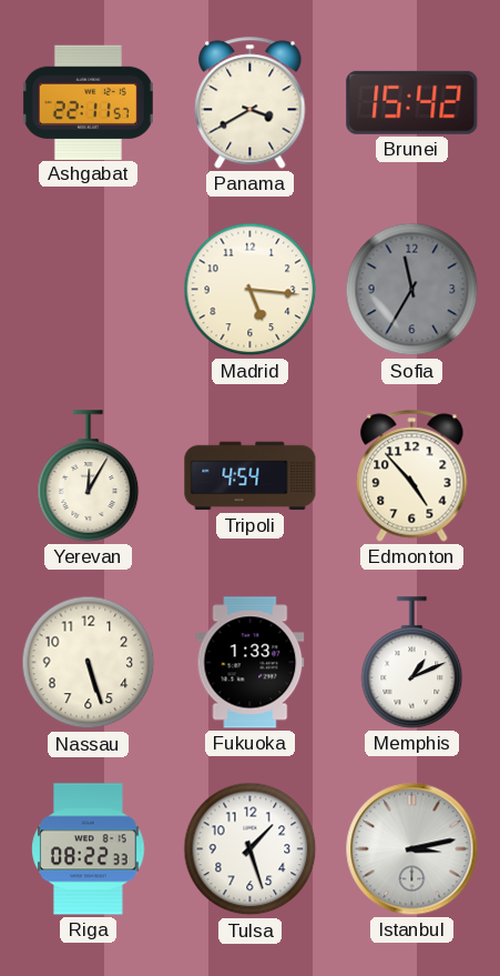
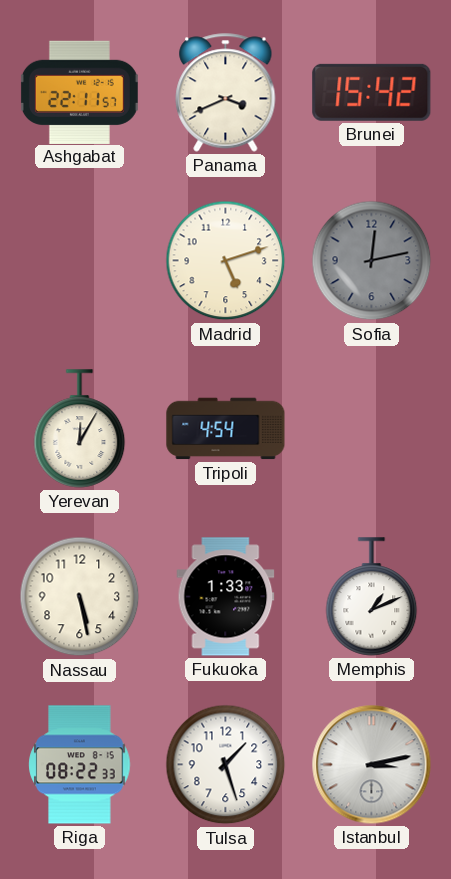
Panama: 3:40 -> 3:41 (226, 93)
Madrid: 5:16 -> 5:12 (226, 261)
Sofia: 11:35 -> 12:13 (372, 261)
Edmonton: 4:53 -> none (412, 476)
Nassau: 5:27 -> 5:28 (80, 597)
